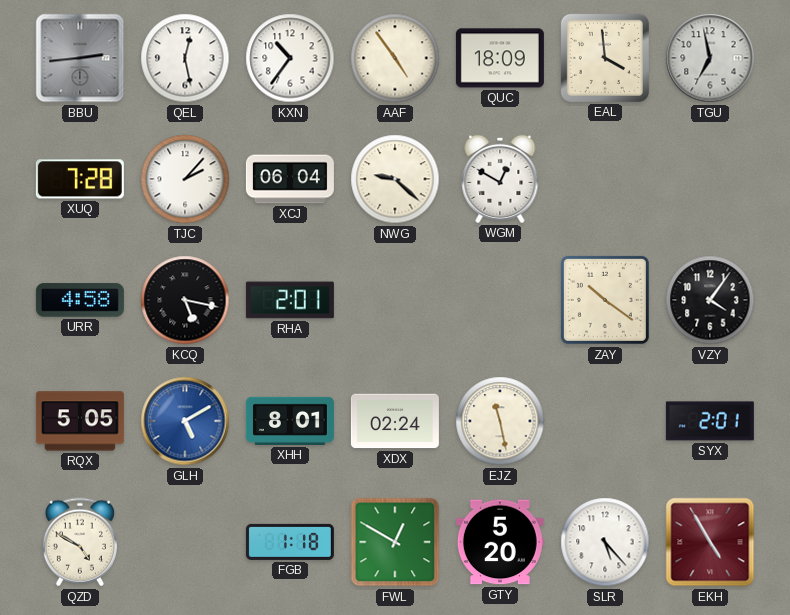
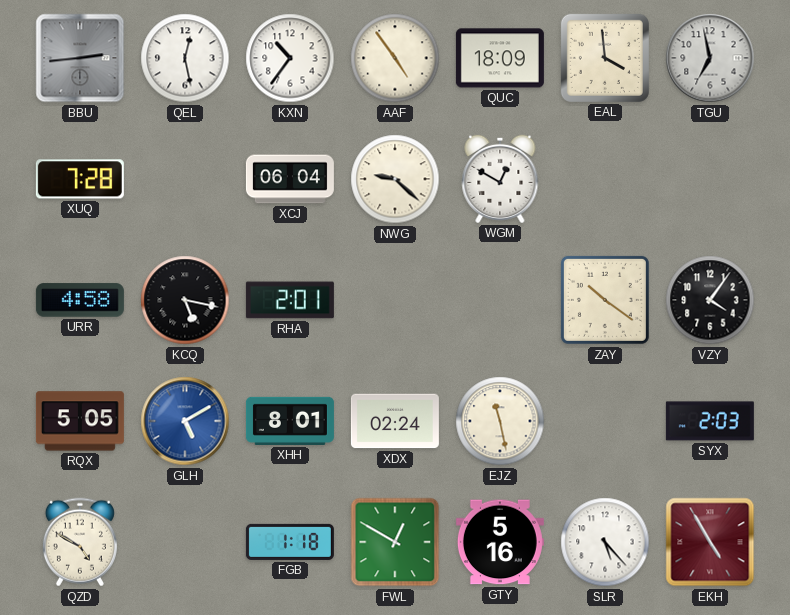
TJC: 2:07 -> none (185, 179)
SYX: 2:01 -> 2:03 (710, 421)
GTY: 5:20 -> 5:16 (500, 542)
